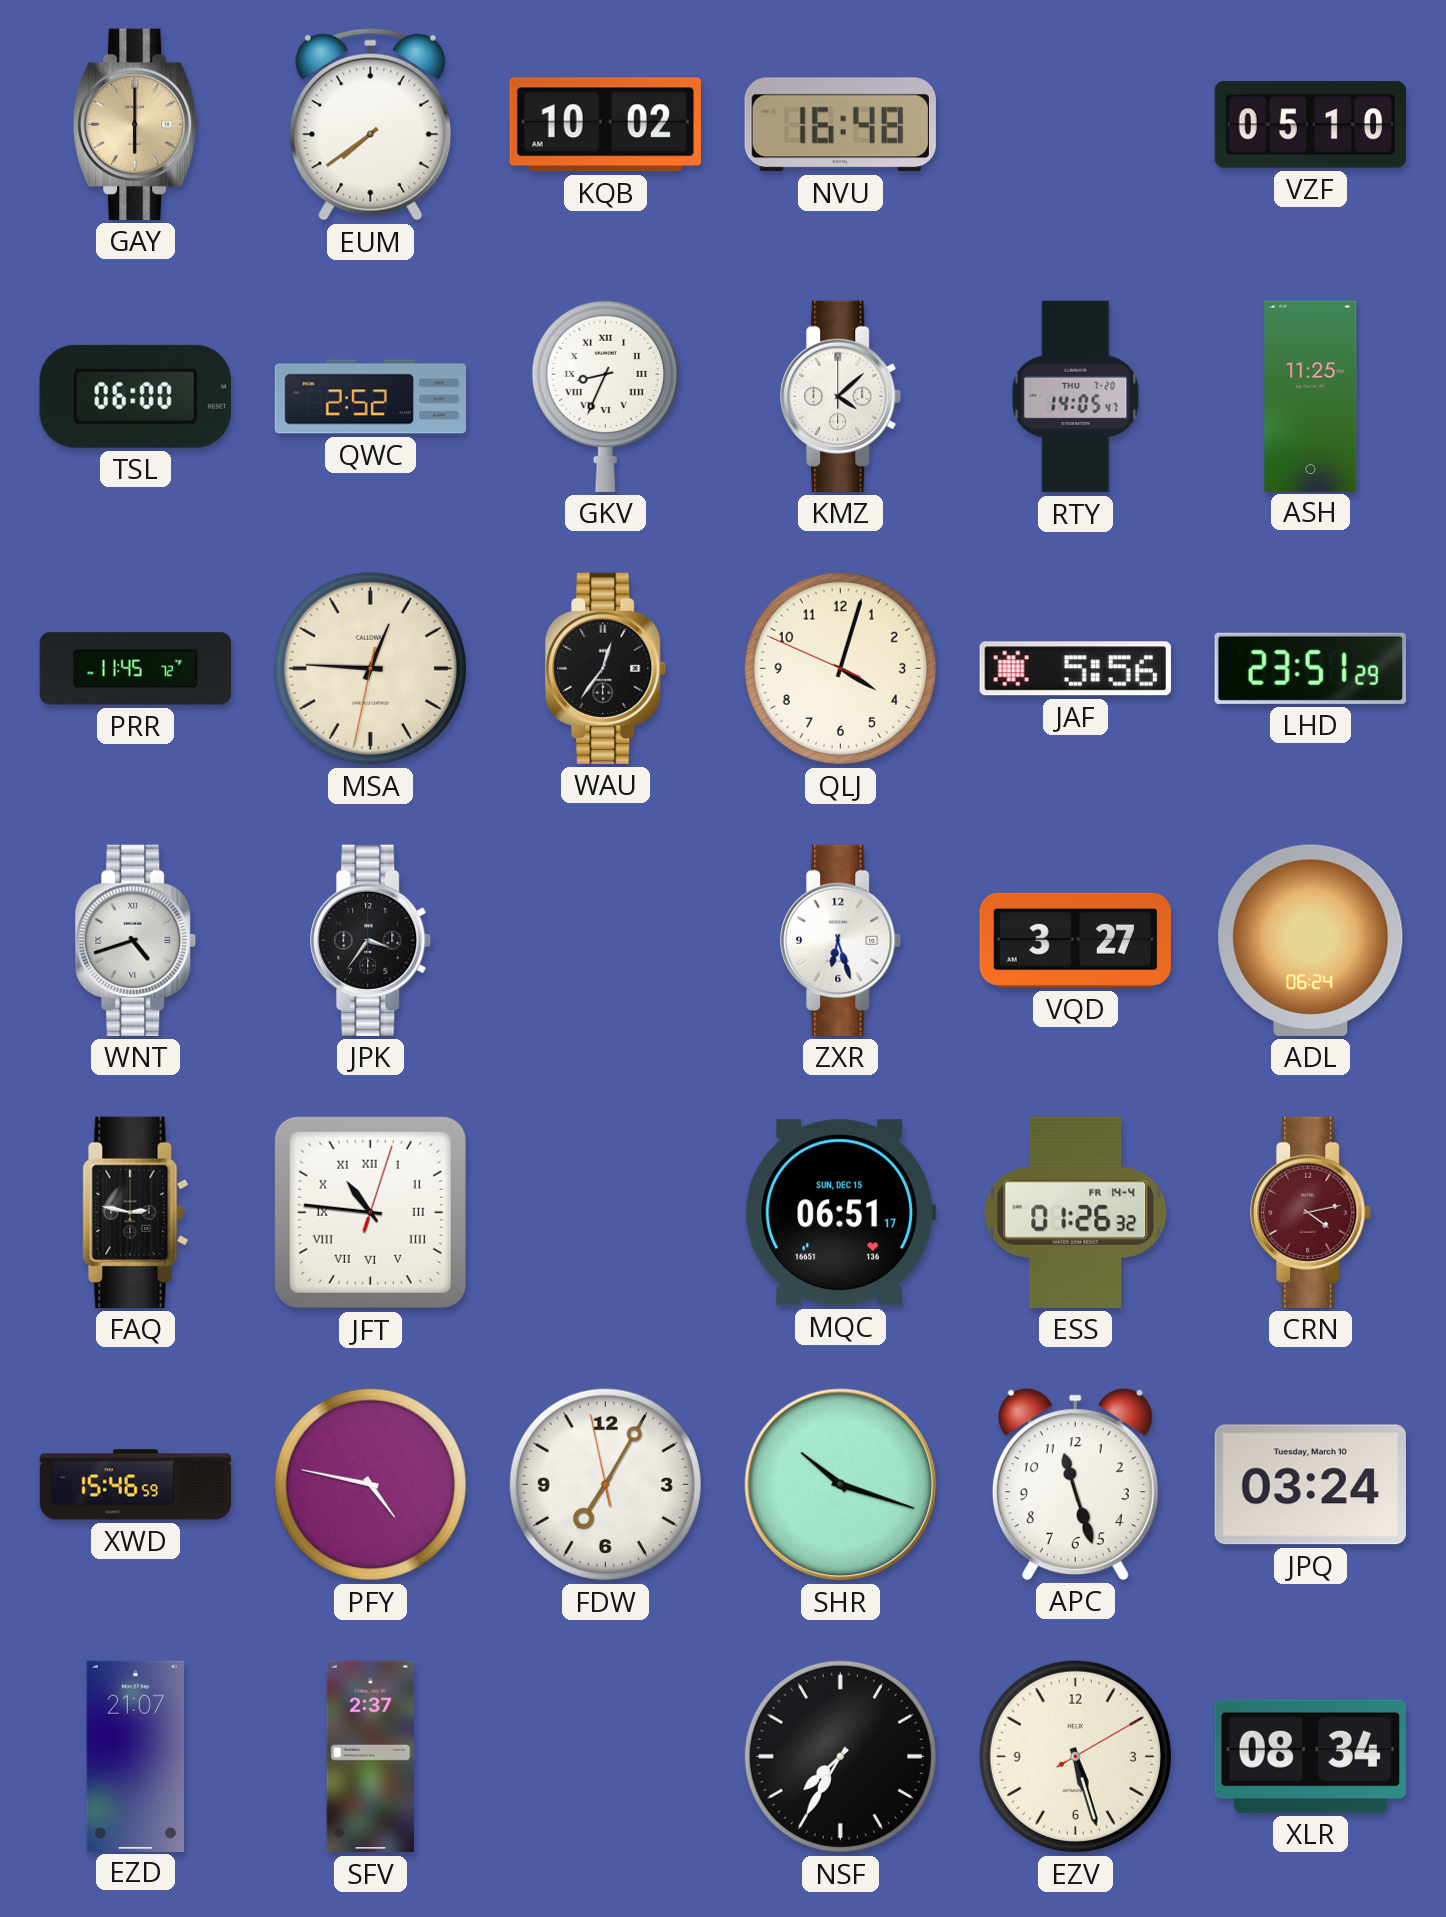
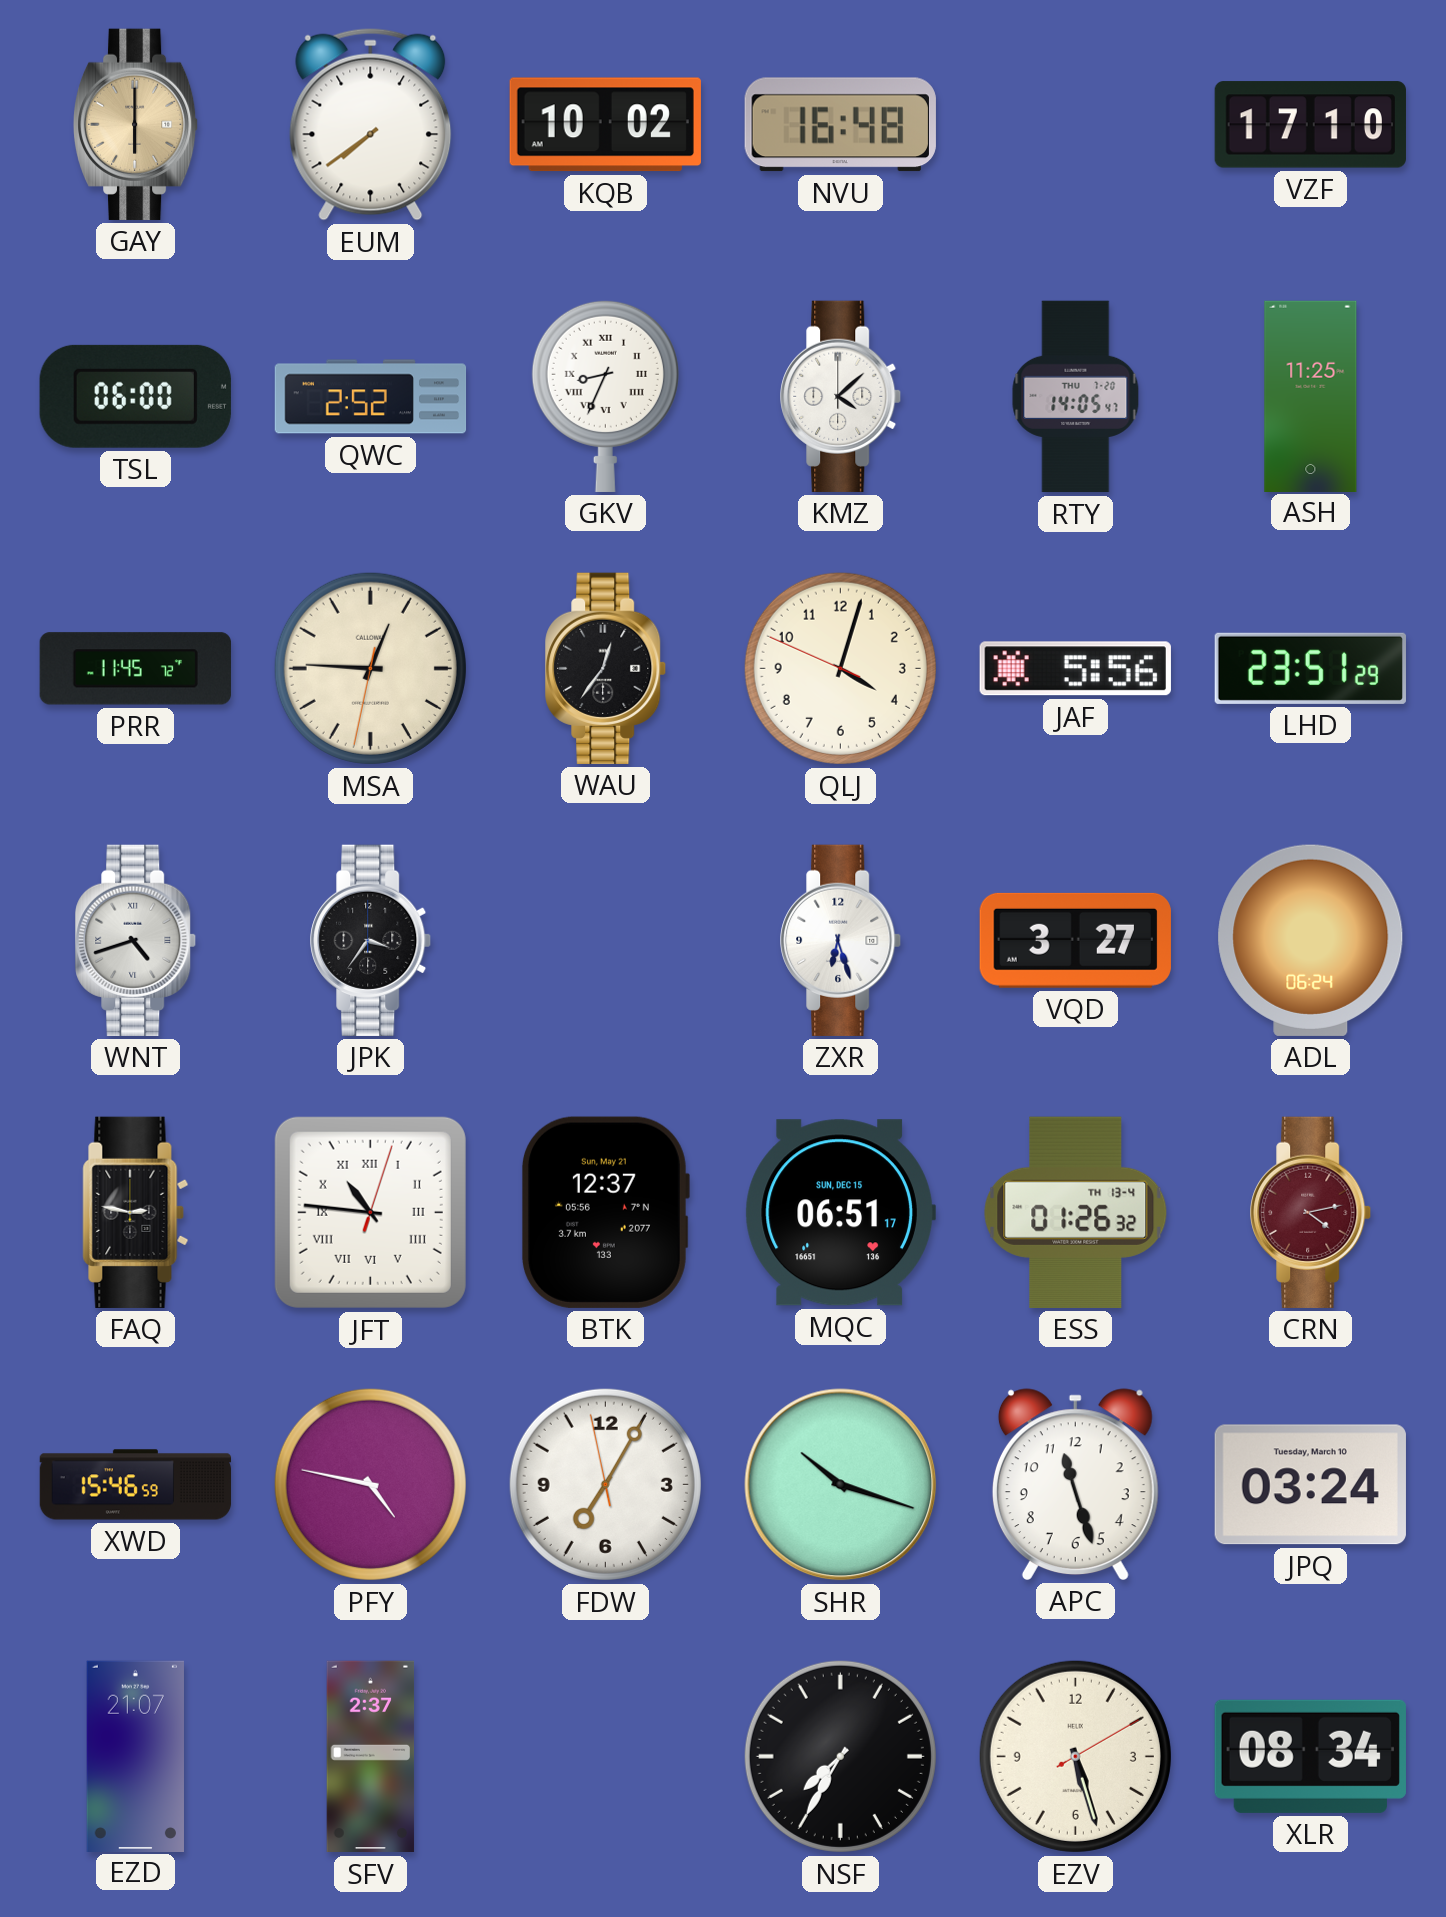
VZF: 05:10 -> 17:10 (1310, 125)
BTK: none -> 12:37 (606, 1212)
ESS date: FR 14-4 -> TH 13-4 (1076, 1212)
